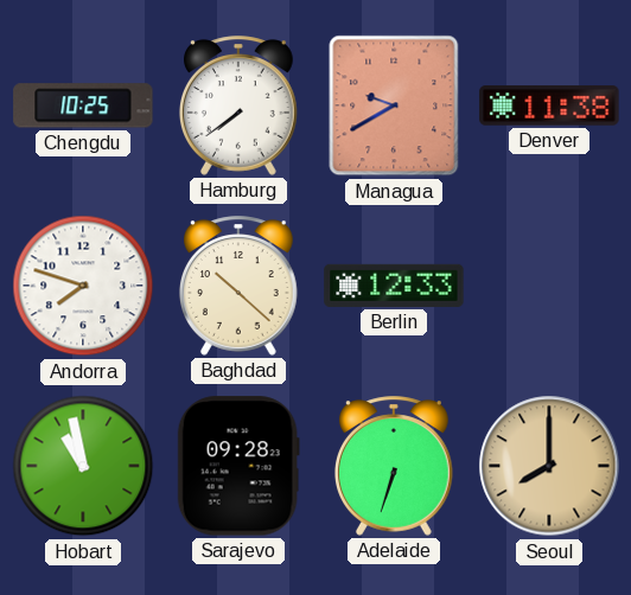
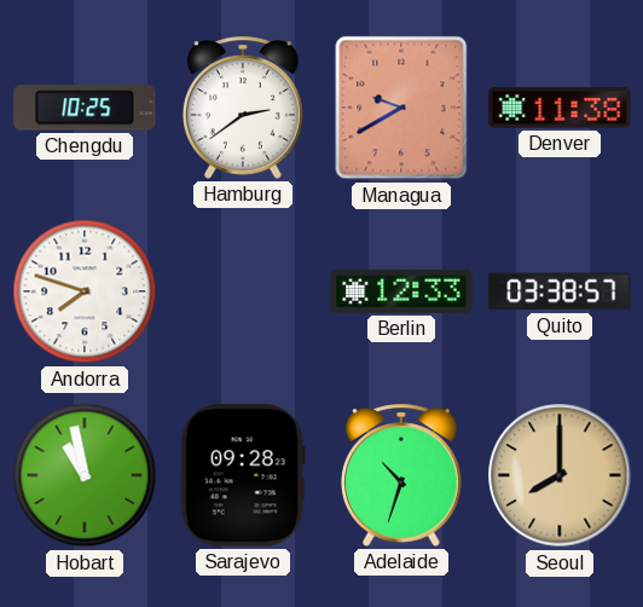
Hamburg: 7:39 -> 2:39 (243, 108)
Baghdad: 10:22 -> none (238, 286)
Quito: none -> 03:38 (560, 291)
Adelaide: 6:33 -> 10:33 (401, 475)
